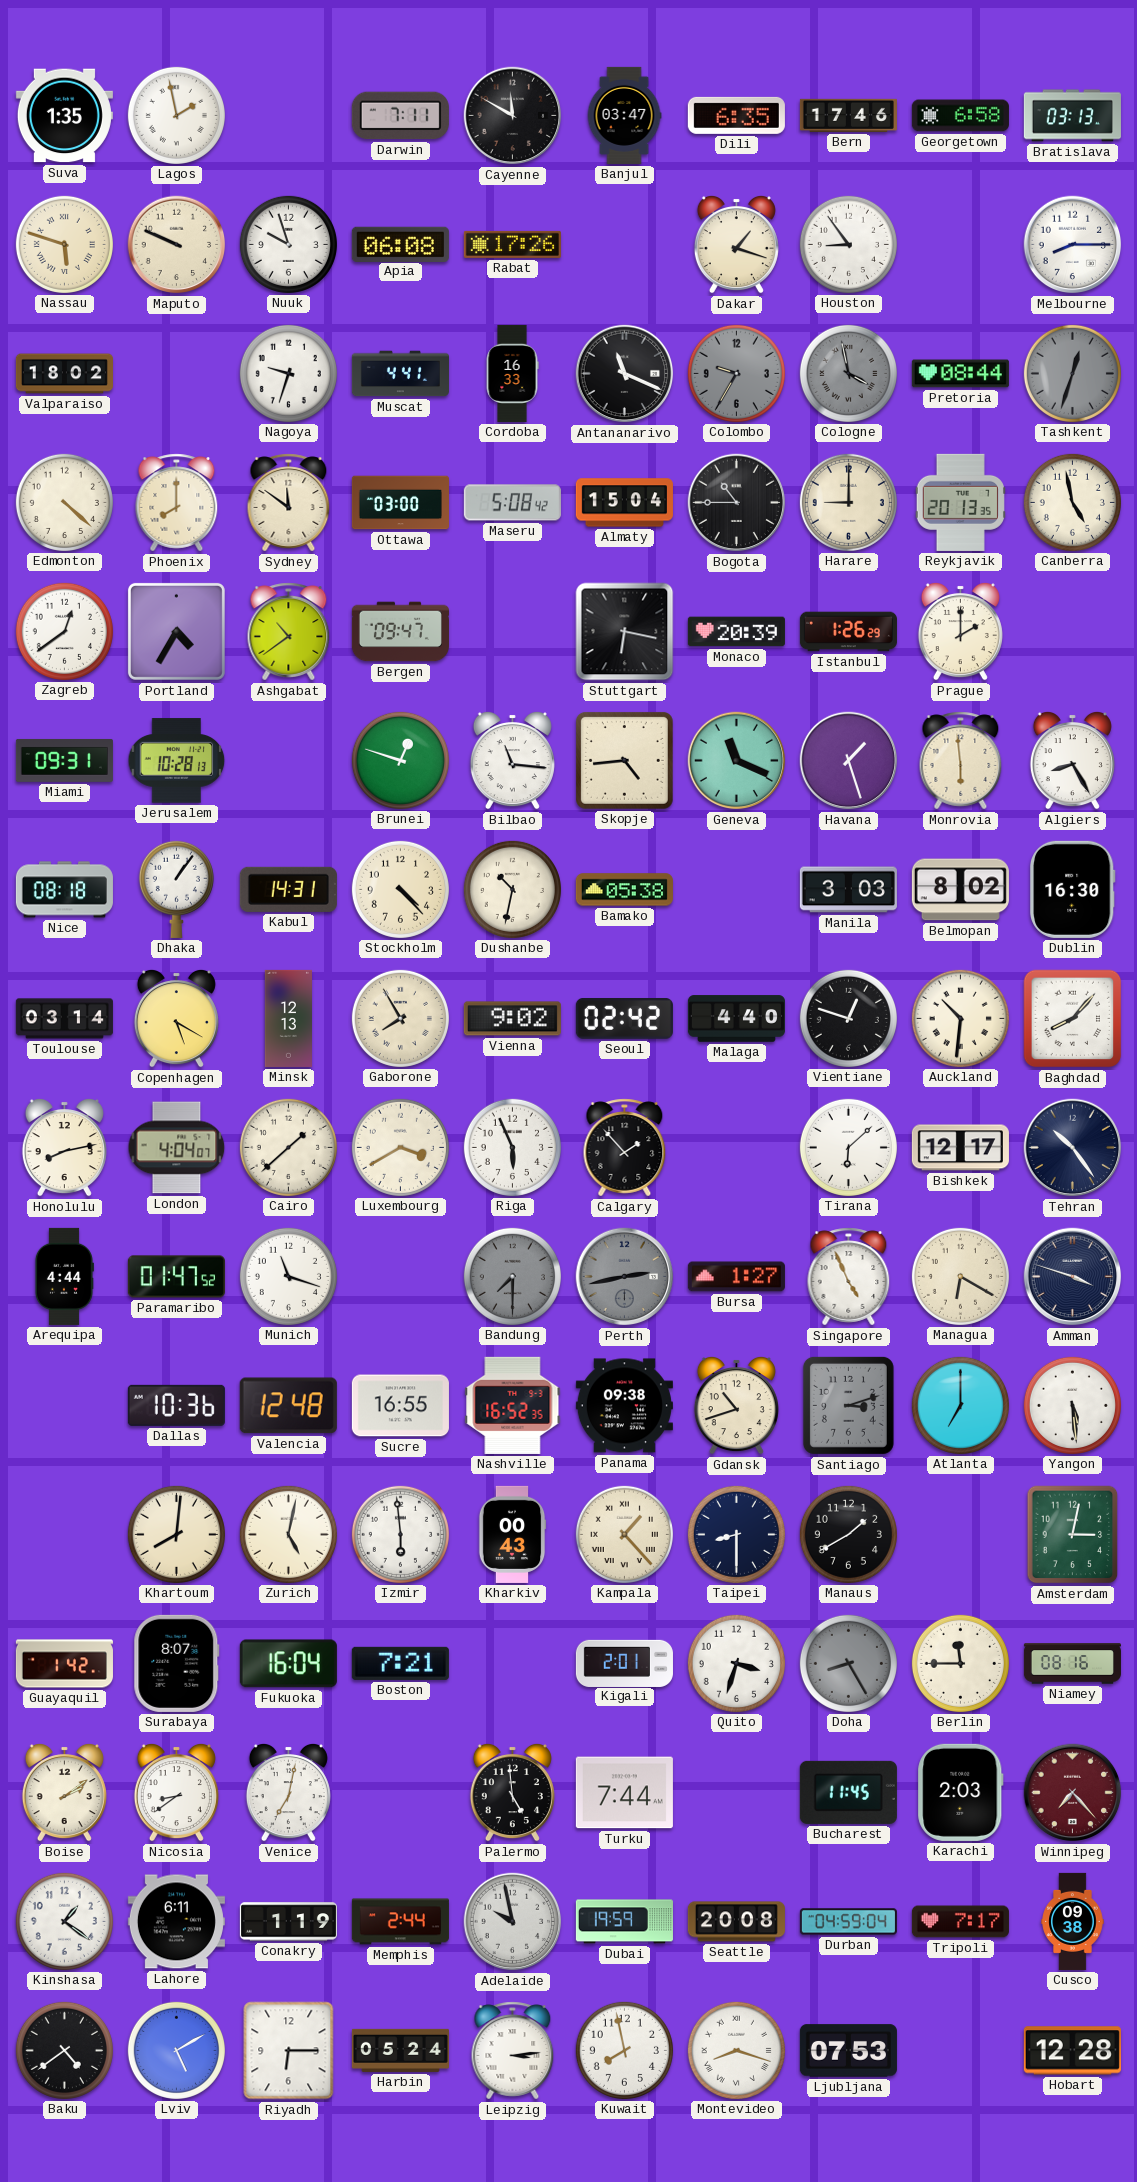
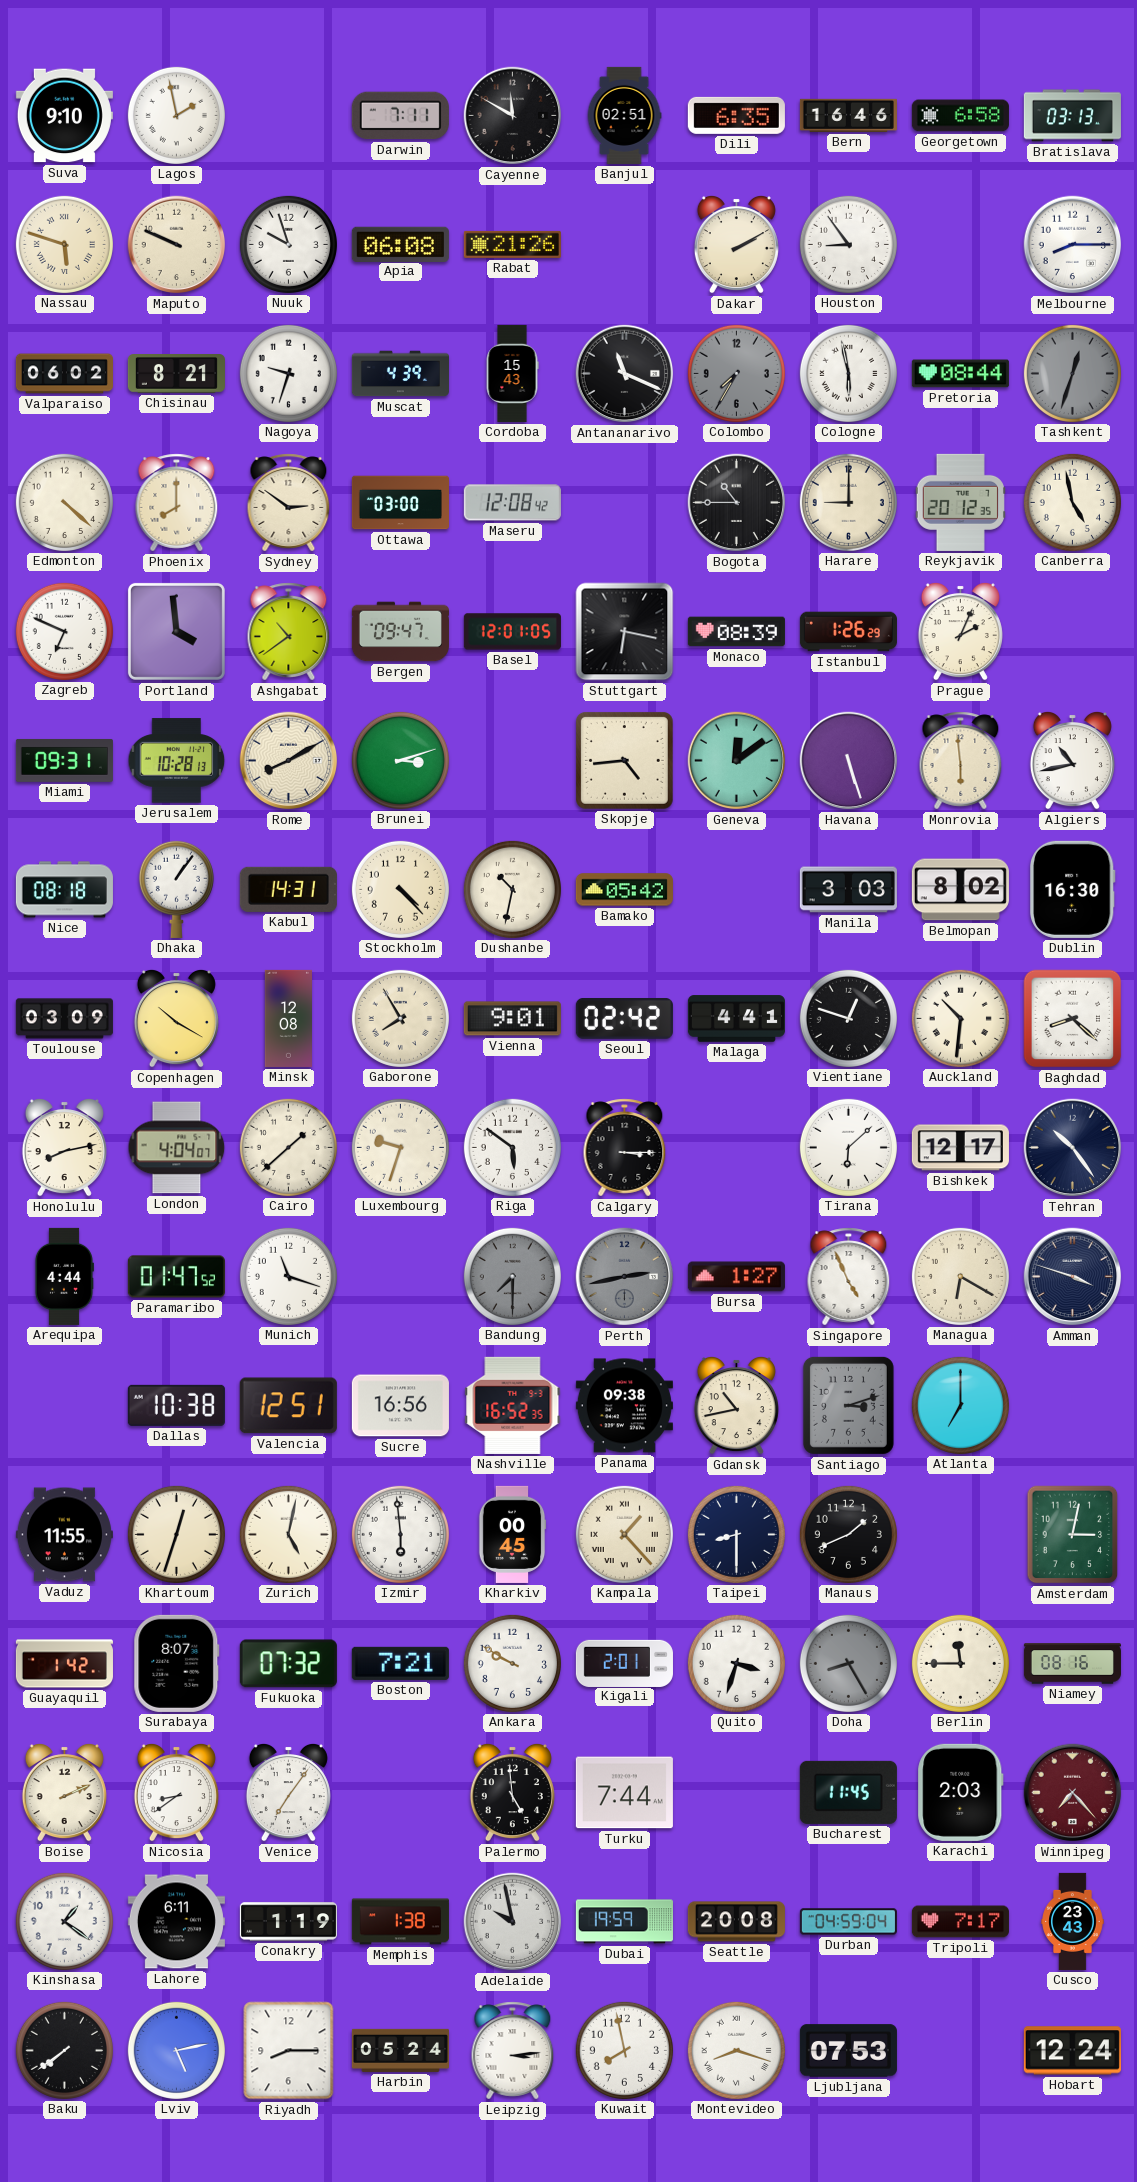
Suva: 1:35 -> 9:10 (64, 116)
Banjul: 03:47 -> 02:51 (624, 115)
Bern: 17:46 -> 16:46 (848, 115)
Rabat: 17:26 -> 21:26 (512, 244)
Dakar: 1:18 -> 2:10 (736, 244)
Valparaiso: 18:02 -> 06:02 (64, 374)
Chisinau: none -> 8:21 (176, 374)
Muscat: 4:41 -> 4:39 (400, 374)
Cordoba: 16:33 -> 15:43 (512, 373)
Colombo: 9:35 -> 7:35 (736, 373)
Cologne: 3:58 -> 5:58 (848, 373)
Cologne dial: grey -> white (848, 373)
Sydney: 11:51 -> 2:51 (289, 503)
Maseru: 5:08 -> 12:08 (512, 503)
Almaty: 15:04 -> none (624, 503)
Reykjavik: 20:13 -> 20:12 (960, 502)
Zagreb: 12:39 -> 6:49 (64, 631)
Portland: 4:35 -> 3:59 (176, 631)
Basel: none -> 12:01 (512, 632)
Monaco: 20:39 -> 08:39 (736, 632)
Prague: 2:00 -> 2:04 (960, 631)
Rome: none -> 8:10 (289, 761)
Brunei: 12:48 -> 3:12 (400, 760)
Bilbao: 11:16 -> none (512, 760)
Geneva: 11:19 -> 12:09 (737, 761)
Havana: 1:27 -> 5:27 (849, 761)
Algiers: 8:25 -> 10:43 (1072, 760)
Bamako: 05:38 -> 05:42 (624, 890)
Toulouse: 03:14 -> 03:09 (64, 1019)
Copenhagen: 5:20 -> 10:20 (176, 1018)
Minsk: 12:13 -> 12:08 (288, 1018)
Vienna: 9:02 -> 9:01 (512, 1019)
Malaga: 4:40 -> 4:41 (736, 1019)
Baghdad: 8:07 -> 8:22 (1073, 1019)
Luxembourg: 3:40 -> 9:33 (400, 1147)
Riga: 5:56 -> 5:51 (512, 1147)
Calgary: 1:53 -> 3:15 (625, 1148)
Dallas: 10:36 -> 10:38 (176, 1405)
Valencia: 12:48 -> 12:51 (288, 1406)
Sucre: 16:55 -> 16:56 (400, 1406)
Gdansk: 10:42 -> 10:43 (736, 1405)
Yangon: 5:29 -> none (1072, 1405)
Vaduz: none -> 11:55 (64, 1535)
Khartoum: 8:01 -> 12:33 (176, 1534)
Kharkiv: 00:43 -> 00:45 (512, 1534)
Manaus: 1:40 -> 1:41 (848, 1534)
Fukuoka: 16:04 -> 07:32 (288, 1664)
Ankara: none -> 9:50 (512, 1663)
Boise: 2:09 -> 2:11 (64, 1792)
Venice: 7:02 -> 7:06 (288, 1792)
Memphis: 2:44 -> 1:38 (400, 1922)
Cusco: 09:38 -> 23:43 (1073, 1921)
Baku: 4:39 -> 7:39 (64, 2050)
Lviv: 5:10 -> 5:13 (176, 2050)
Riyadh: 6:15 -> 8:15 (289, 2051)
Hobart: 12:28 -> 12:24 (1072, 2051)
